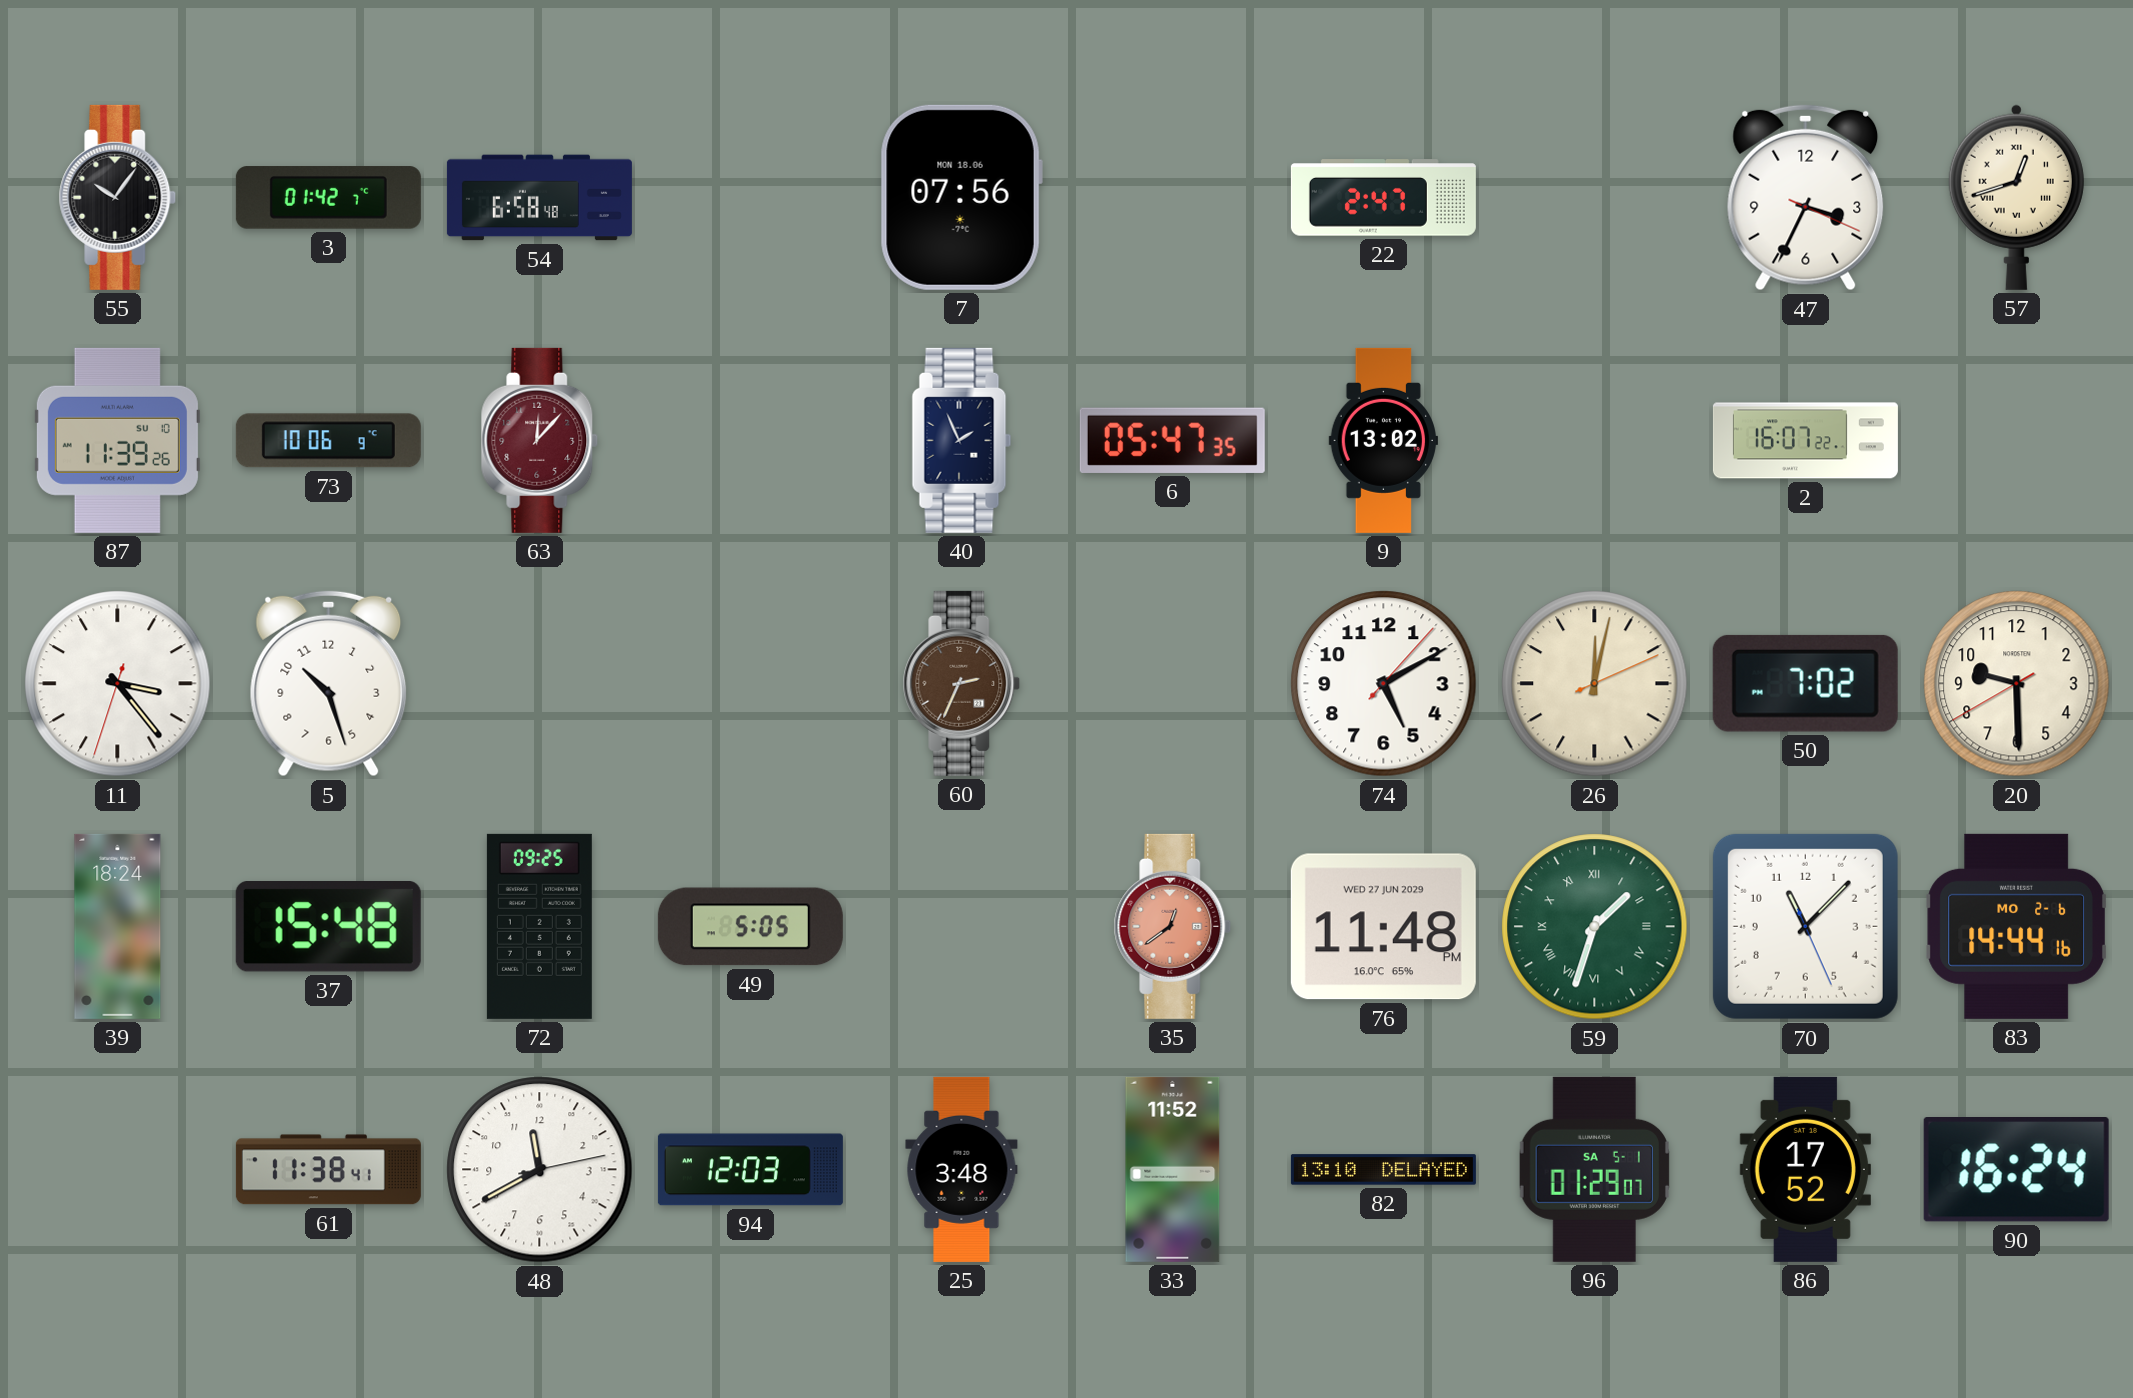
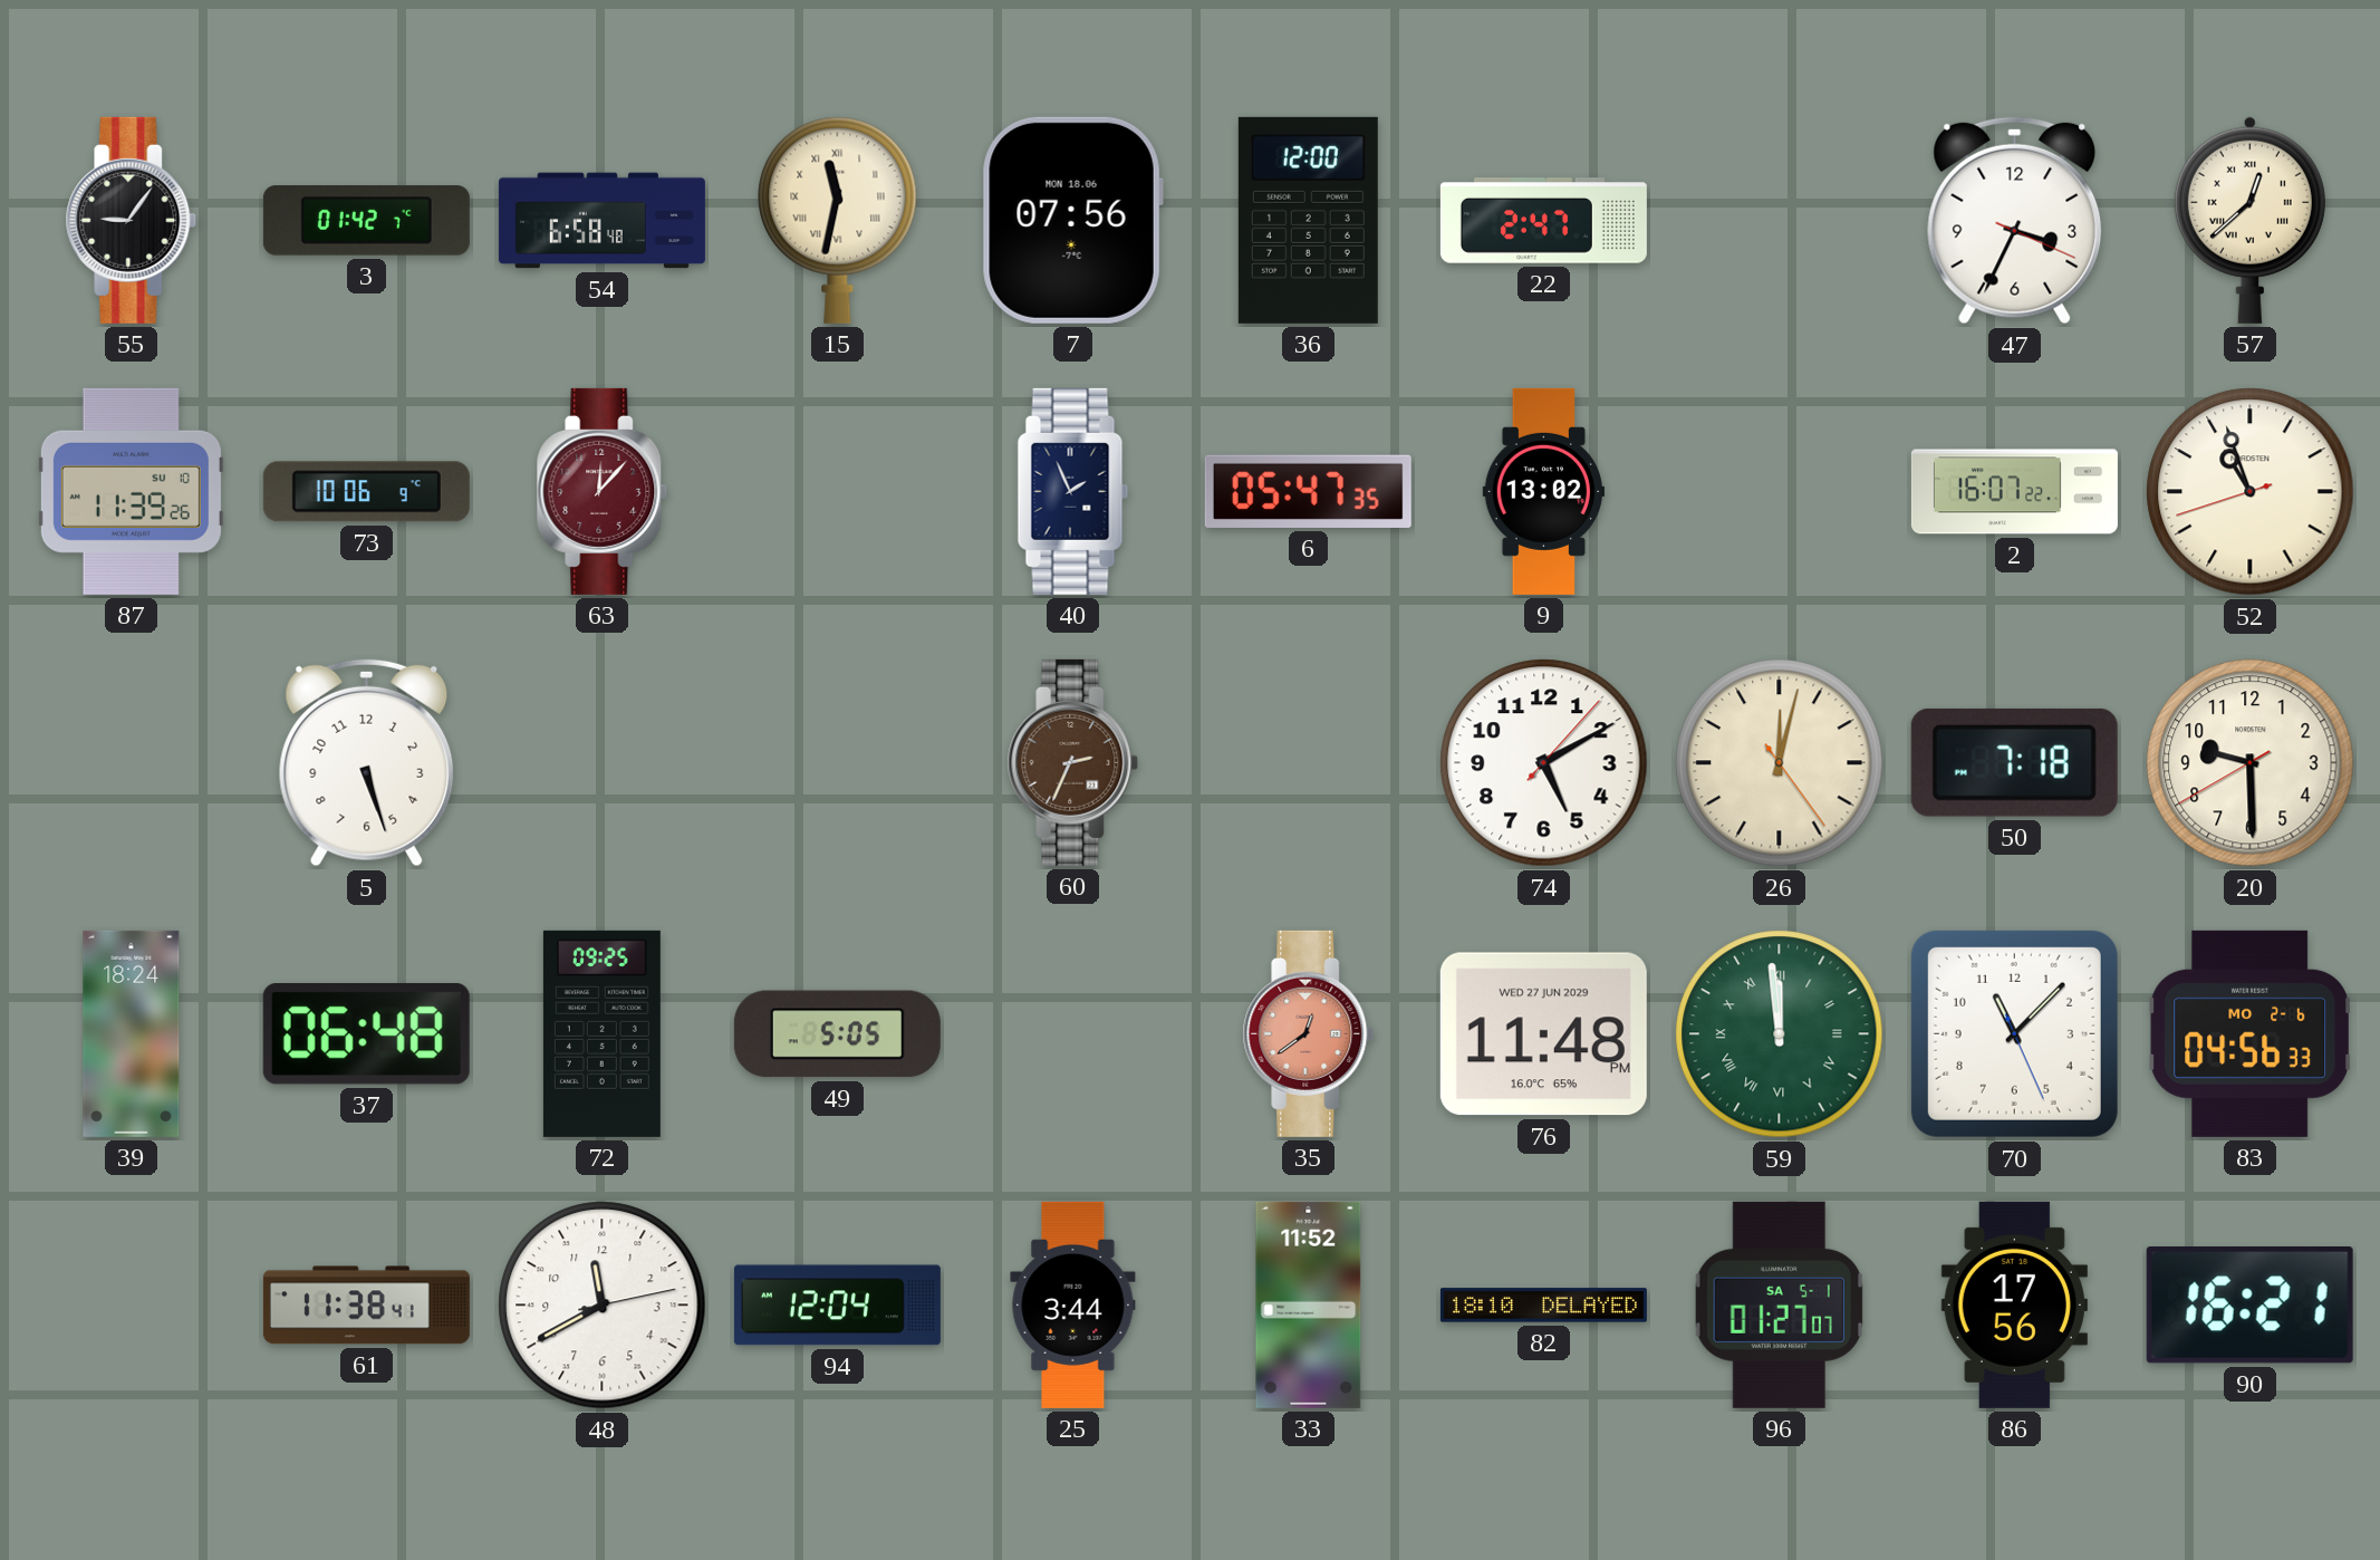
55: 10:06 -> 9:06 (132, 220)
15: none -> 11:32 (838, 220)
36: none -> 12:00 (1308, 220)
57: 12:42 -> 12:38 (2249, 220)
52: none -> 10:56 (2251, 492)
11: 3:23 -> none (118, 684)
5: 10:27 -> 5:27 (367, 762)
26: 12:02:11 -> 12:02:24 (1780, 763)
50: 7:02 -> 7:18 (2014, 762)
37: 15:48 -> 06:48 (366, 1034)
59: 1:33 -> 11:59 (1780, 1034)
83: 14:44 -> 04:56 (2251, 1033)
94: 12:03 -> 12:04 (837, 1306)
25: 3:48 -> 3:44 (1073, 1304)
82: 13:10 -> 18:10 (1543, 1306)
96: 01:29 -> 01:27 (1779, 1304)
86: 17:52 -> 17:56 (2014, 1304)
90: 16:24 -> 16:21 (2249, 1306)
